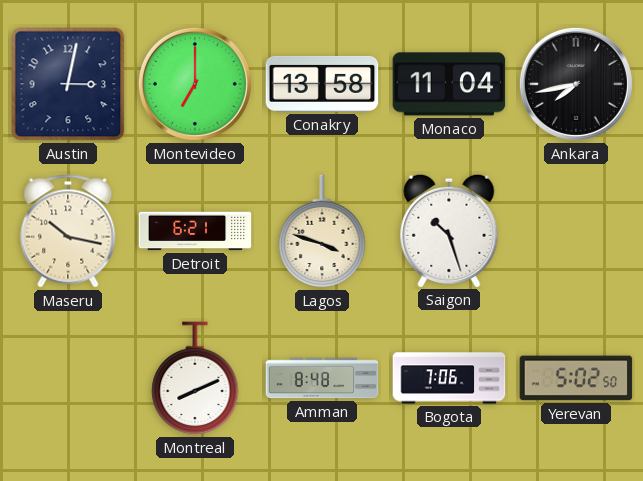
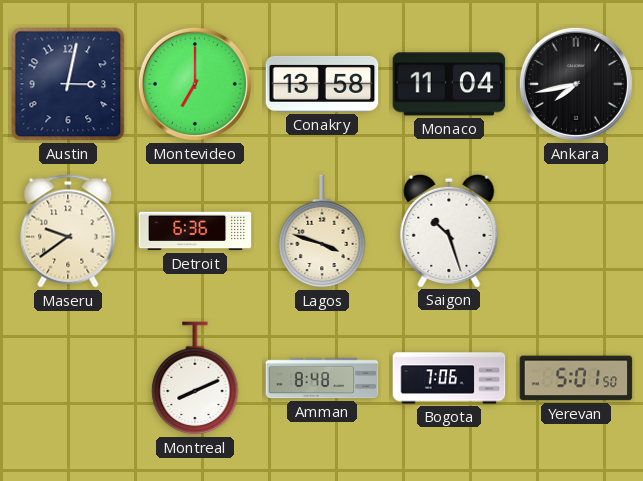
Maseru: 10:17 -> 9:39 (68, 231)
Detroit: 6:21 -> 6:36 (195, 231)
Yerevan: 5:02 -> 5:01 (576, 378)
